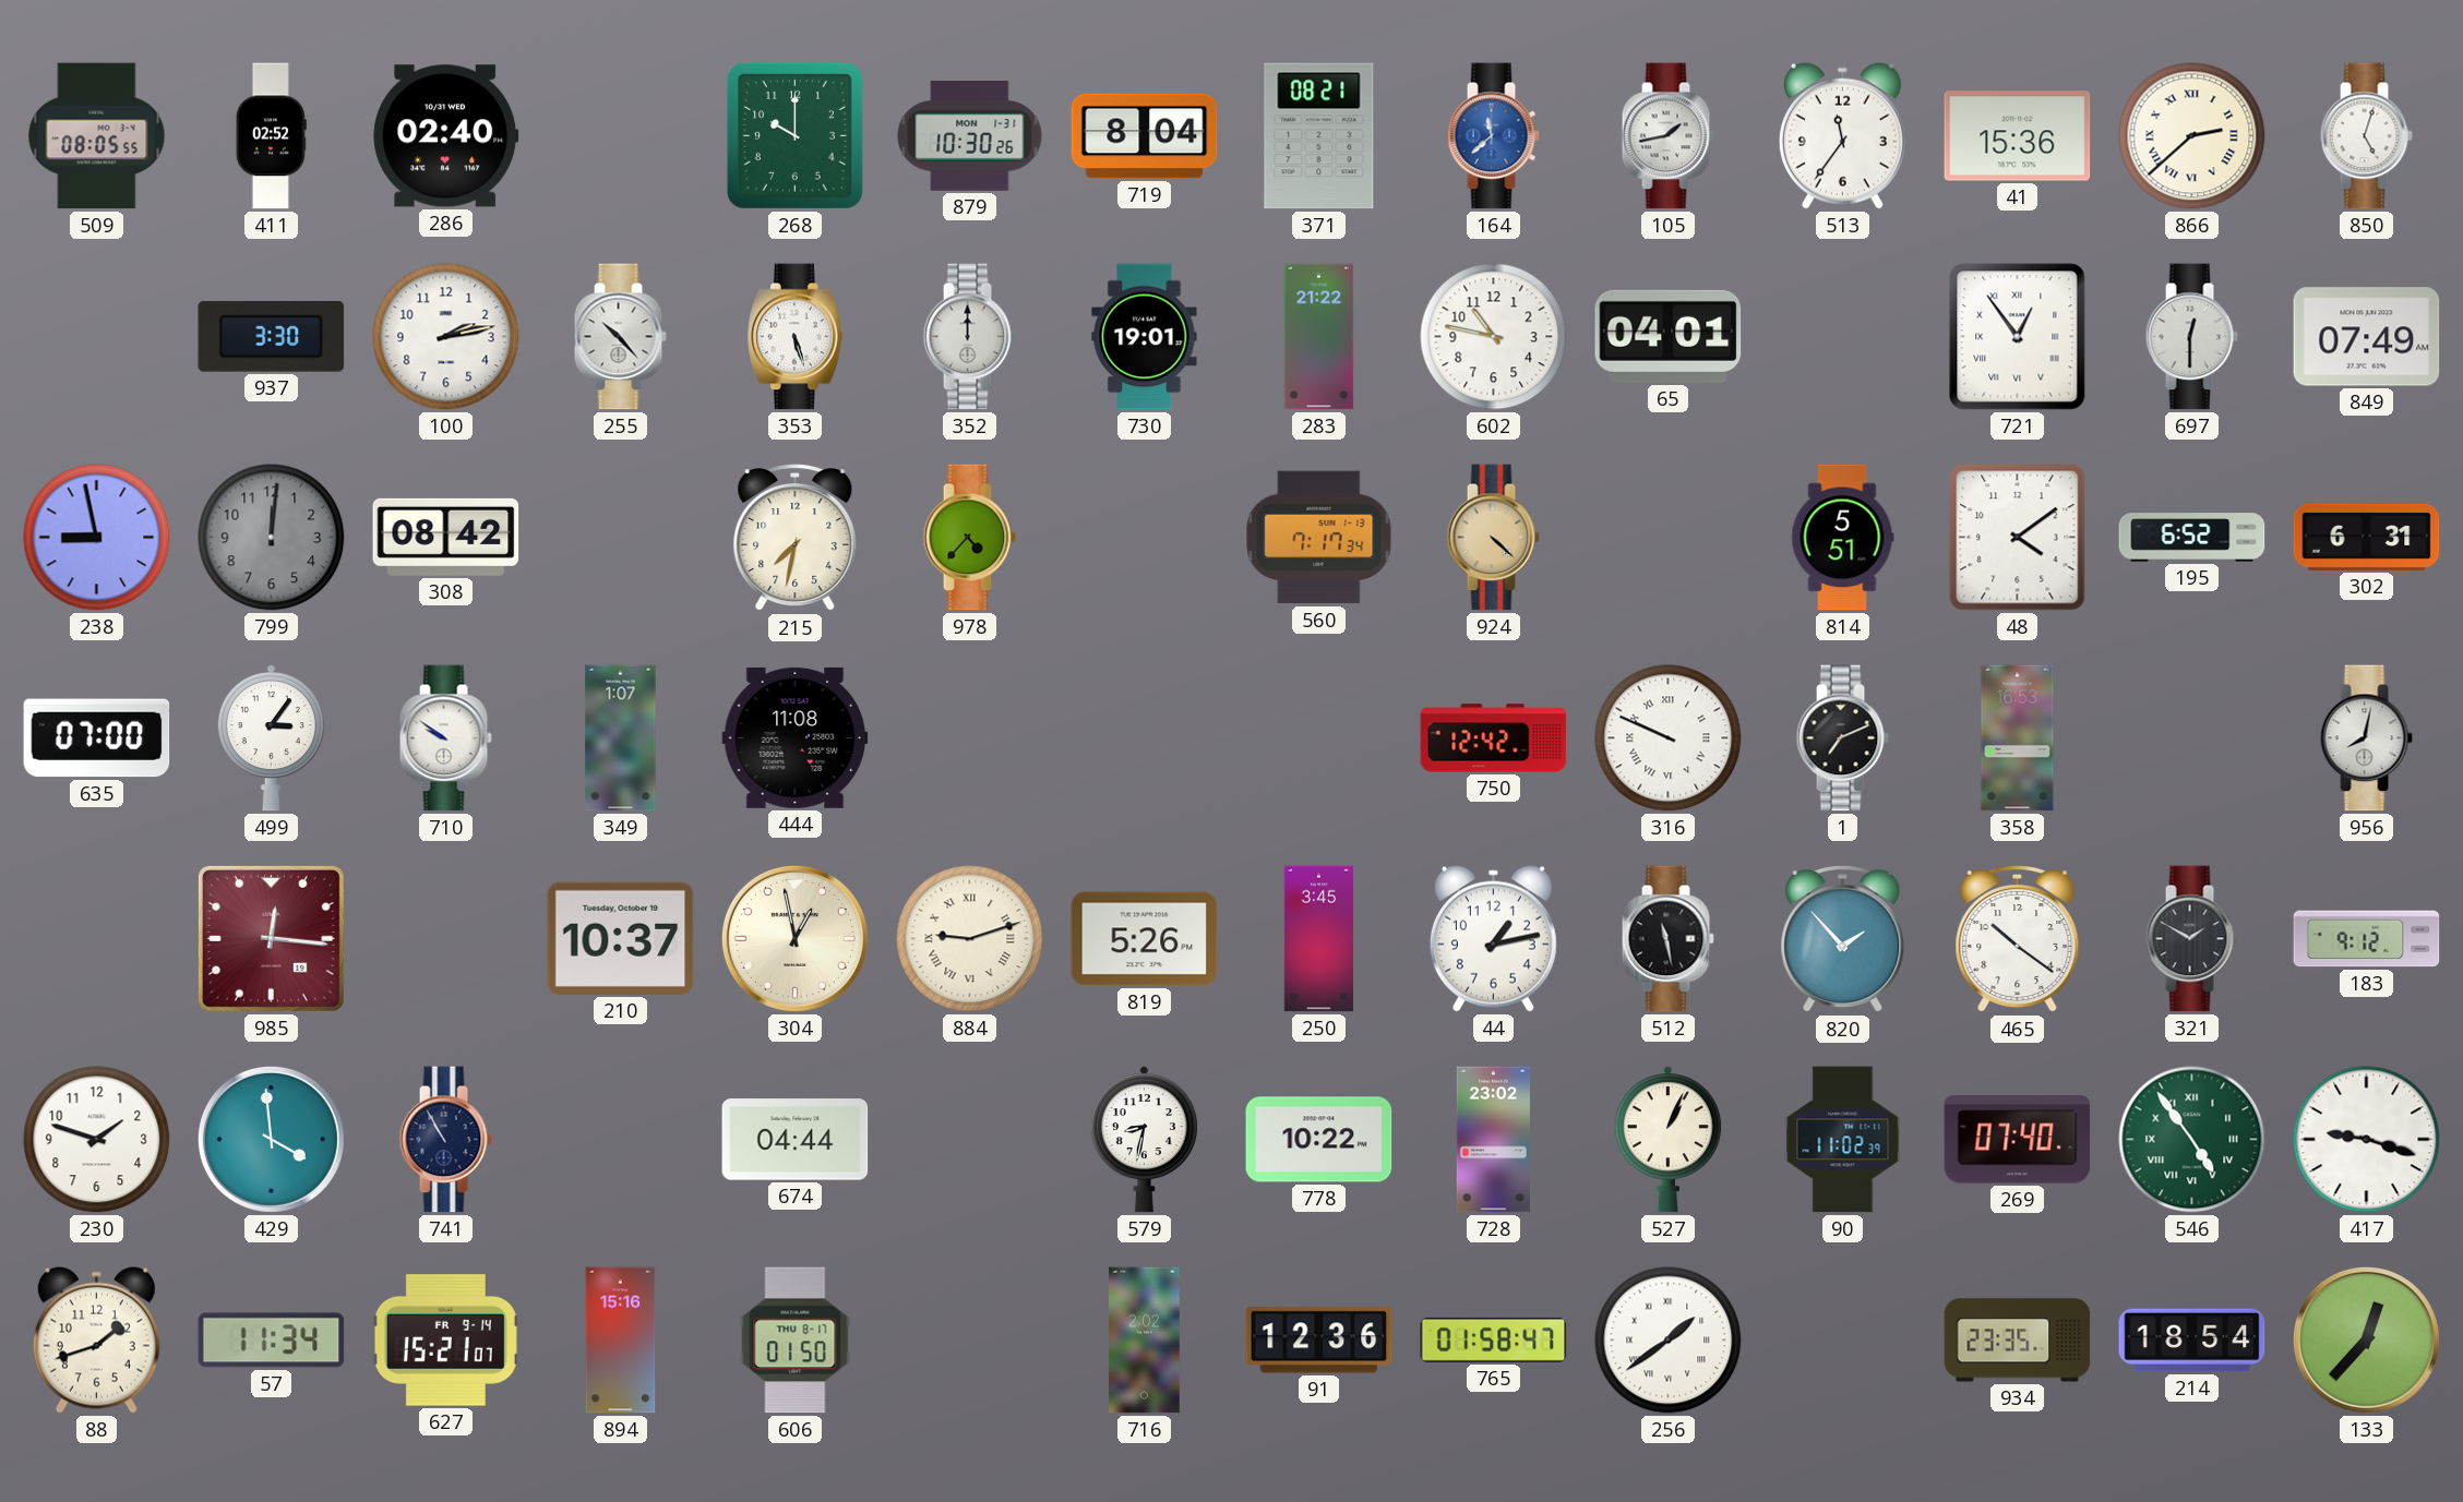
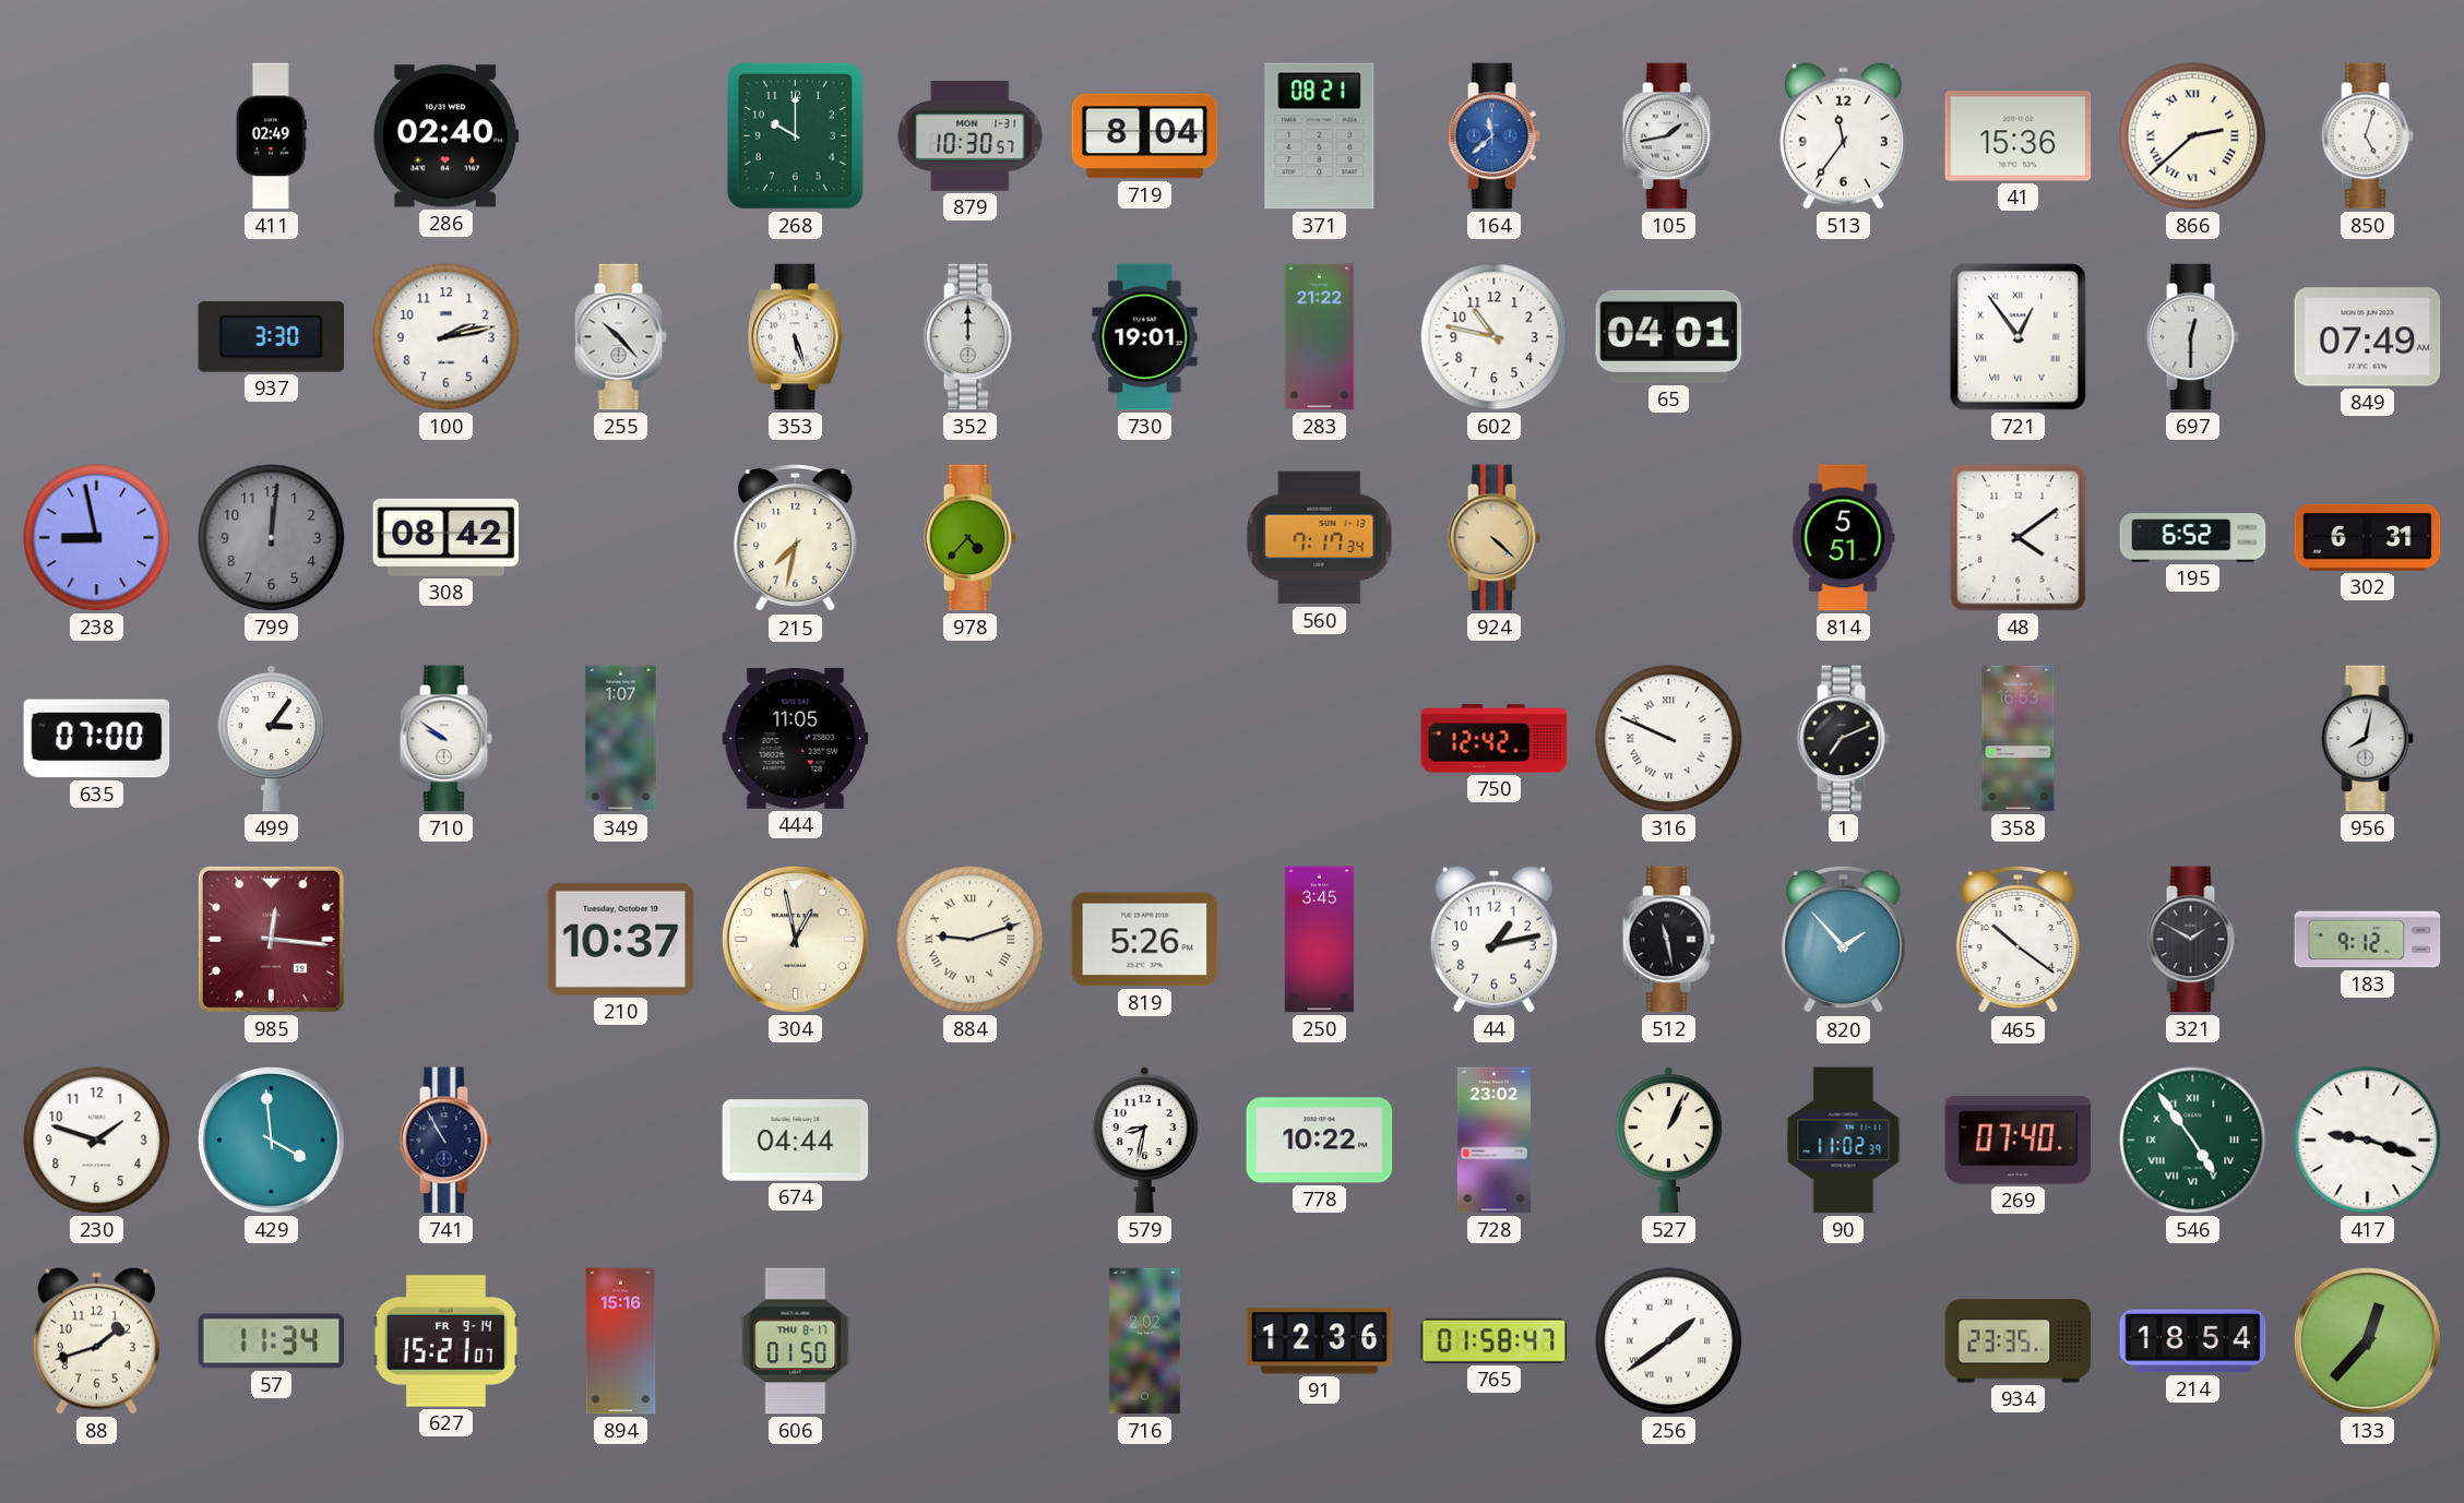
509: 08:05 -> none (97, 136)
411: 02:52 -> 02:49 (271, 136)
879: 10:30:26 -> 10:30:57 (971, 136)
444: 11:08 -> 11:05 (796, 738)
